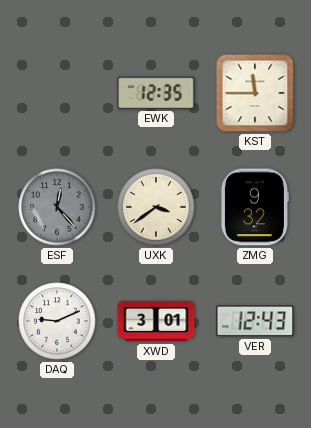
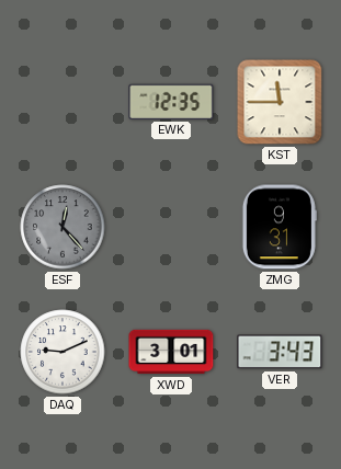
UXK: 3:39 -> none (156, 207)
ZMG: 9:32 -> 9:31 (279, 227)
VER: 12:43 -> 3:43 (280, 352)
